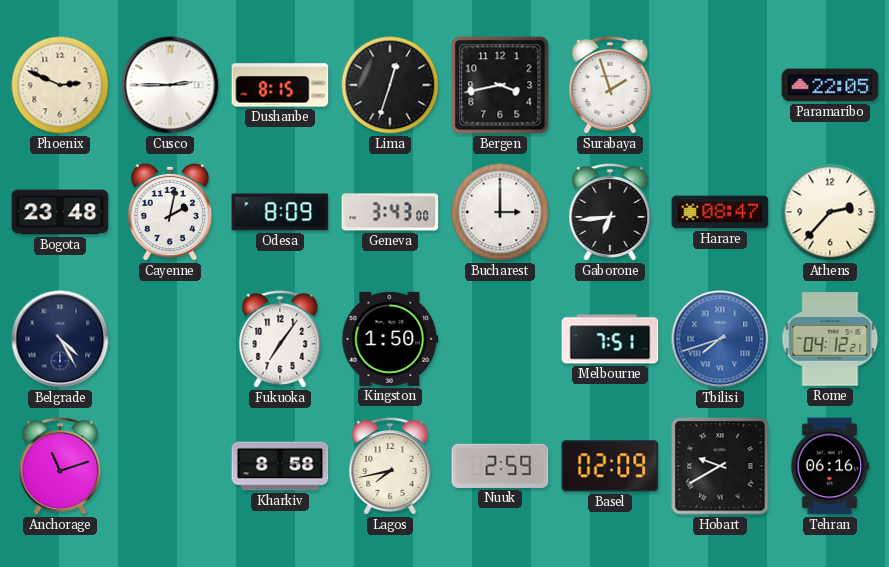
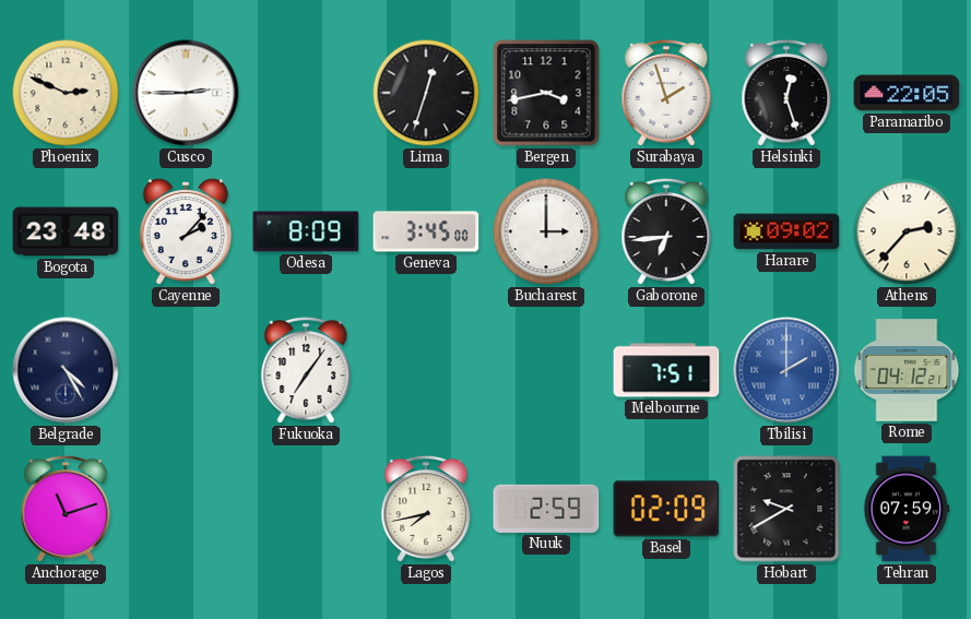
Dushanbe: 8:15 -> none (280, 85)
Helsinki: none -> 12:27 (786, 93)
Cayenne: 2:02 -> 2:07 (186, 231)
Geneva: 3:43 -> 3:45 (426, 231)
Harare: 08:47 -> 09:02 (786, 231)
Kingston: 1:50 -> none (390, 339)
Tbilisi: 7:42 -> 2:00 (786, 370)
Kharkiv: 8:58 -> none (280, 466)
Tehran: 06:16 -> 07:59 (907, 509)
